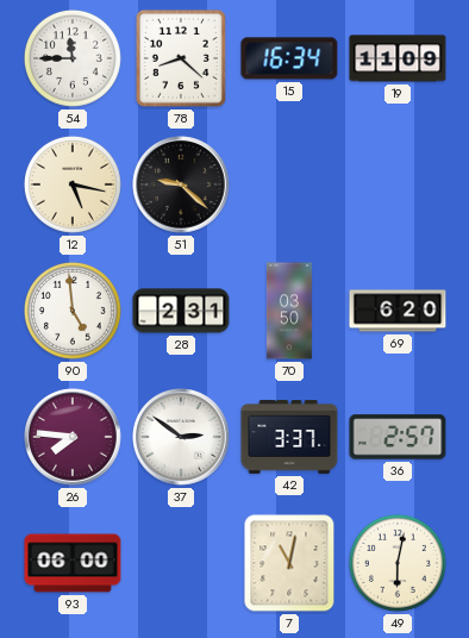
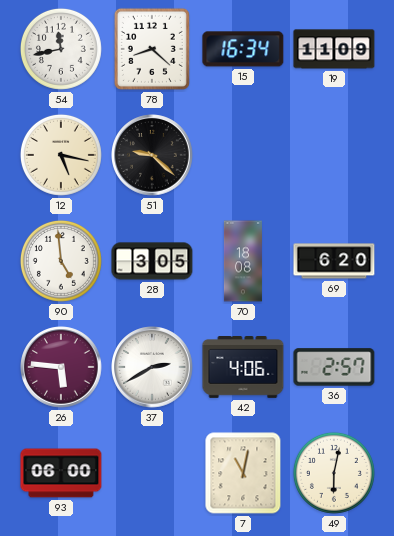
54: 11:45 -> 11:43 (61, 49)
28: 2:31 -> 3:05 (152, 261)
70: 03:50 -> 18:08 (243, 261)
26: 7:46 -> 5:46 (61, 367)
37: 2:51 -> 2:40 (152, 367)
42: 3:37 -> 4:06 (243, 368)
